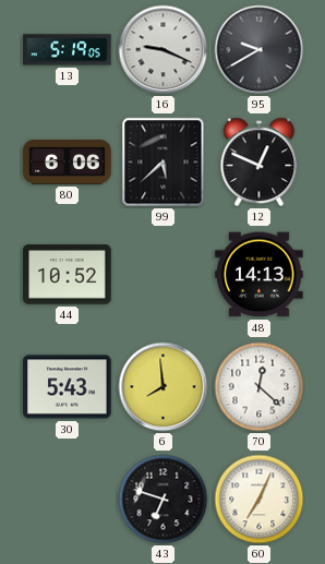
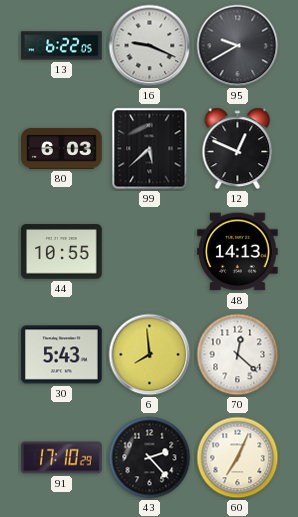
13: 5:19 -> 6:22 (62, 46)
80: 6:06 -> 6:03 (62, 148)
44: 10:52 -> 10:55 (62, 252)
91: none -> 17:10 (62, 458)
43: 6:48 -> 2:23 (150, 458)
